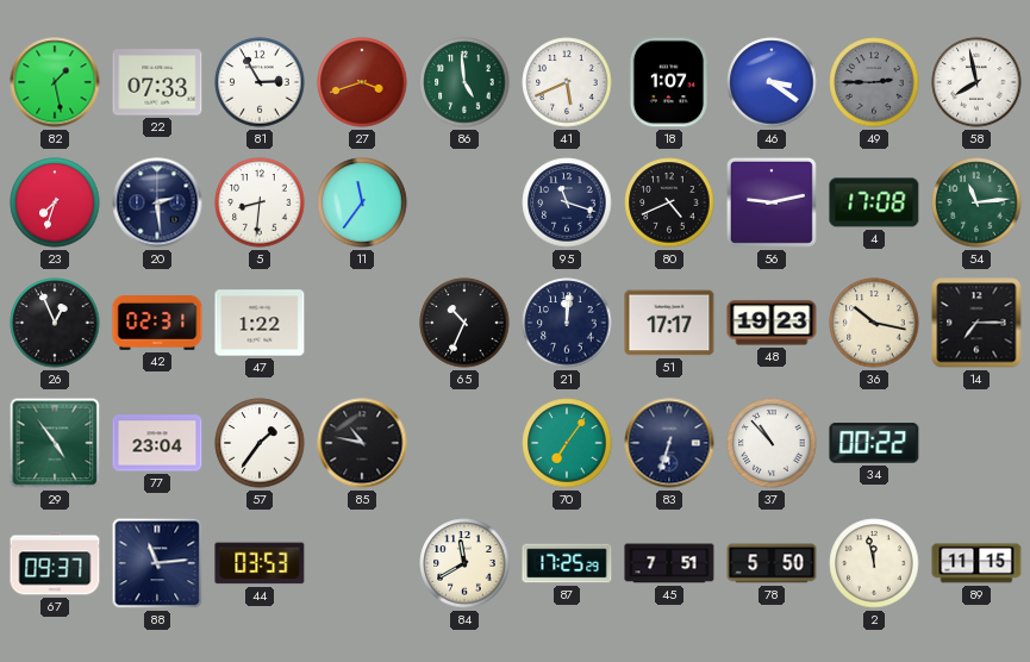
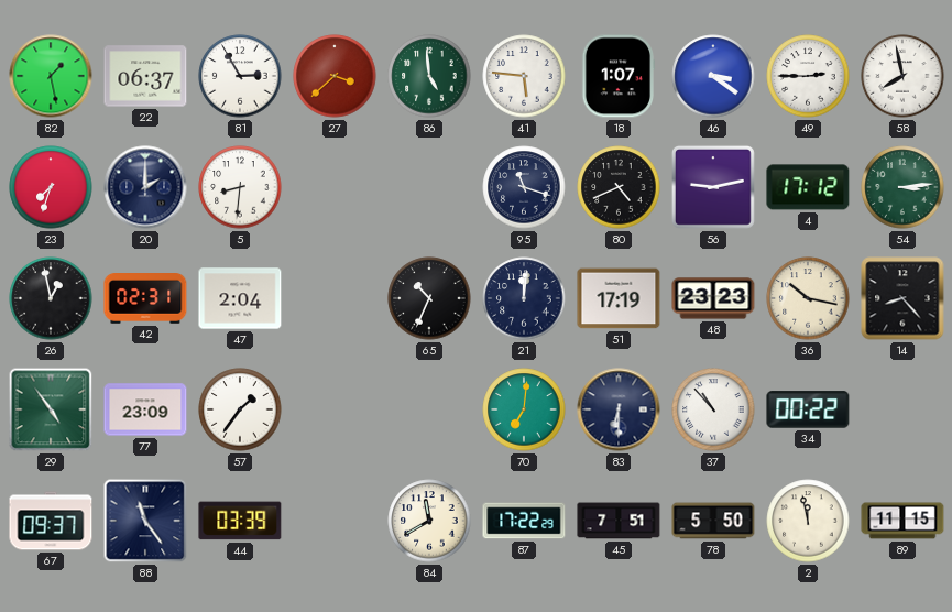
22: 07:33 -> 06:37 (145, 76)
27: 3:42 -> 3:38 (335, 76)
41: 5:41 -> 5:46 (524, 76)
49 dial: grey -> white (808, 76)
20: 2:29 -> 2:00 (145, 187)
11: 11:36 -> none (362, 202)
4: 17:08 -> 17:12 (808, 187)
54: 11:14 -> 3:14 (902, 187)
26: 12:56 -> 12:58 (51, 298)
47: 1:22 -> 2:04 (240, 298)
51: 17:17 -> 17:19 (619, 298)
48: 19:23 -> 23:23 (713, 298)
14: 7:15 -> 8:23 (902, 298)
77: 23:04 -> 23:09 (145, 409)
85: 10:47 -> none (362, 443)
70: 7:06 -> 7:01 (524, 409)
83: 6:33 -> 6:30 (619, 409)
88: 11:14 -> 11:24 (145, 521)
44: 03:53 -> 03:39 (240, 521)
87: 17:25 -> 17:22 (524, 521)
